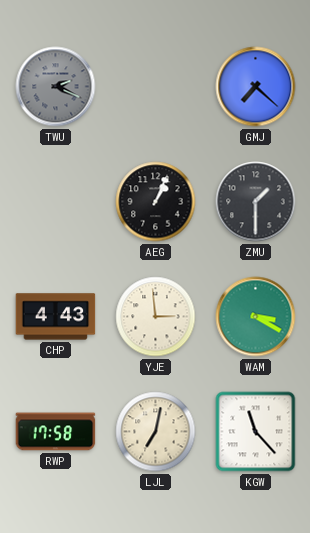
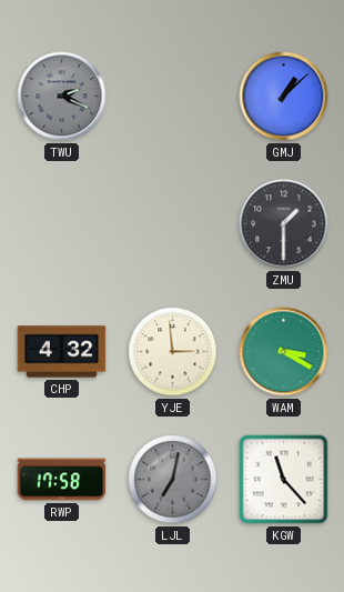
GMJ: 7:22 -> 1:08 (284, 97)
AEG: 1:04 -> none (156, 202)
CHP: 4:43 -> 4:32 (62, 352)
LJL dial: cream -> grey (173, 480)
